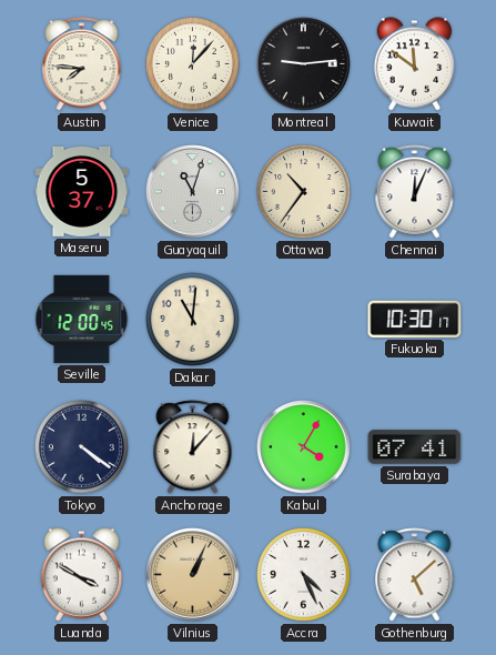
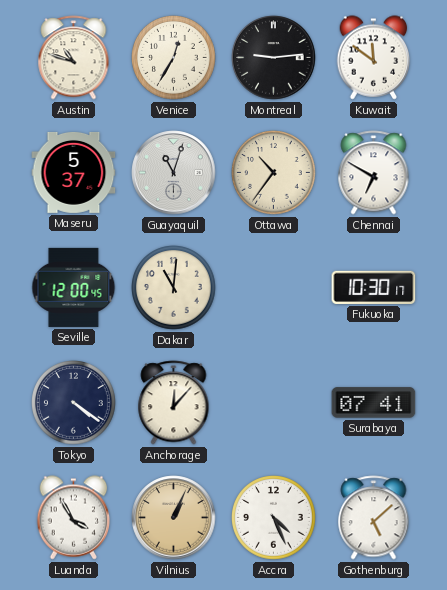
Austin: 7:46 -> 10:48 (74, 58)
Venice: 12:07 -> 12:35 (174, 58)
Chennai: 12:04 -> 6:50 (374, 173)
Kabul: 4:05 -> none (304, 447)
Luanda: 3:50 -> 3:55 (74, 518)
